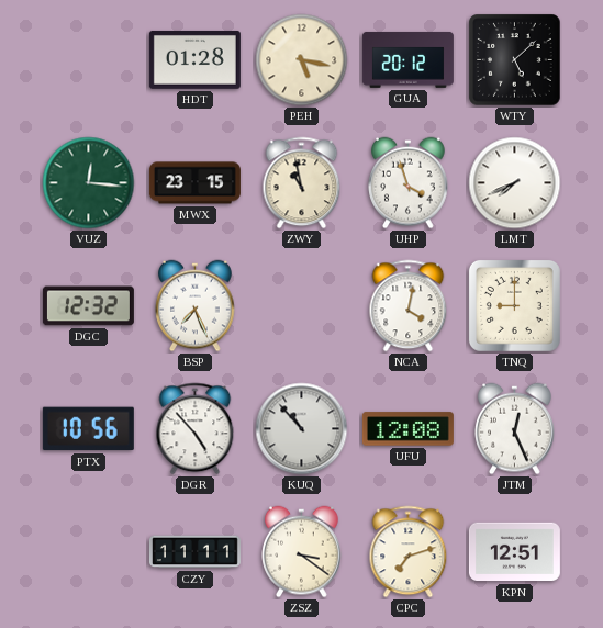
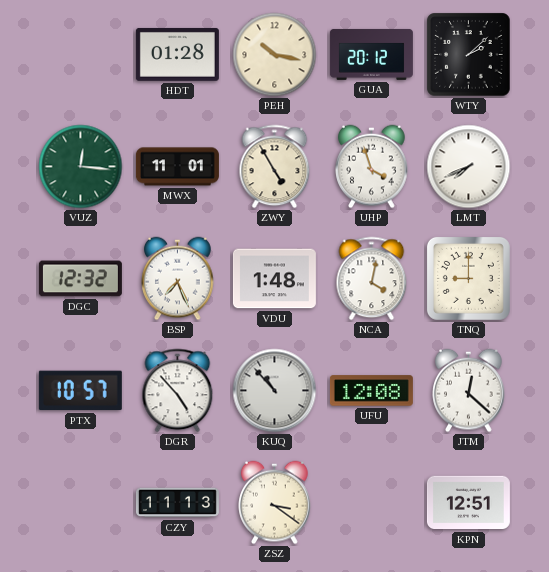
PEH: 5:17 -> 10:17 (275, 55)
WTY: 5:08 -> 2:08 (469, 55)
MWX: 23:15 -> 11:01 (177, 167)
ZWY: 10:58 -> 4:55 (275, 167)
VDU: none -> 1:48 (274, 279)
PTX: 10:56 -> 10:57 (80, 391)
JTM: 12:26 -> 12:22 (469, 391)
CZY: 11:11 -> 11:13 (177, 503)
CPC: 7:12 -> none (409, 552)
